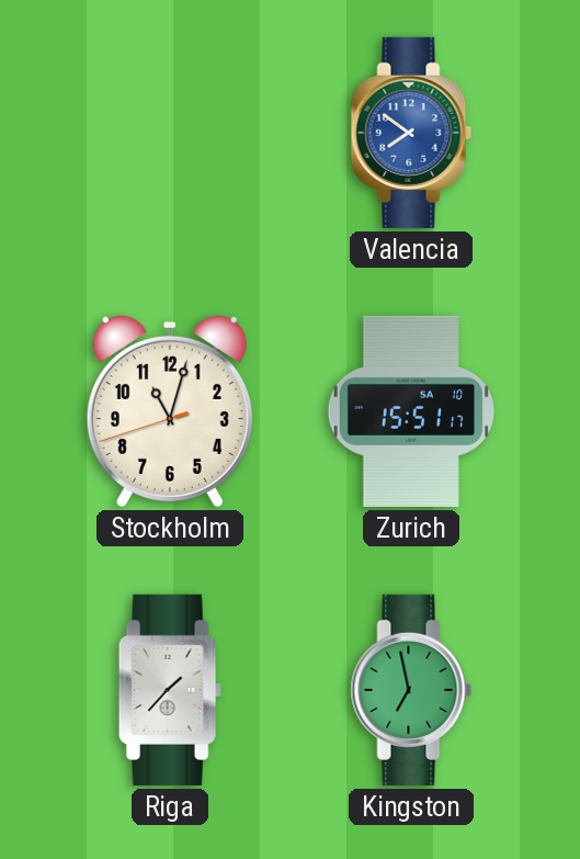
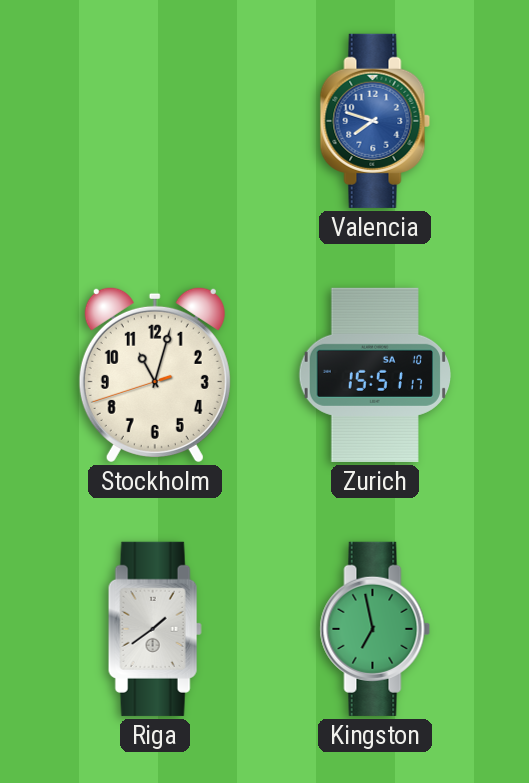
Valencia: 7:51 -> 7:48 (375, 121)
Riga: 1:37 -> 1:39 (155, 629)
